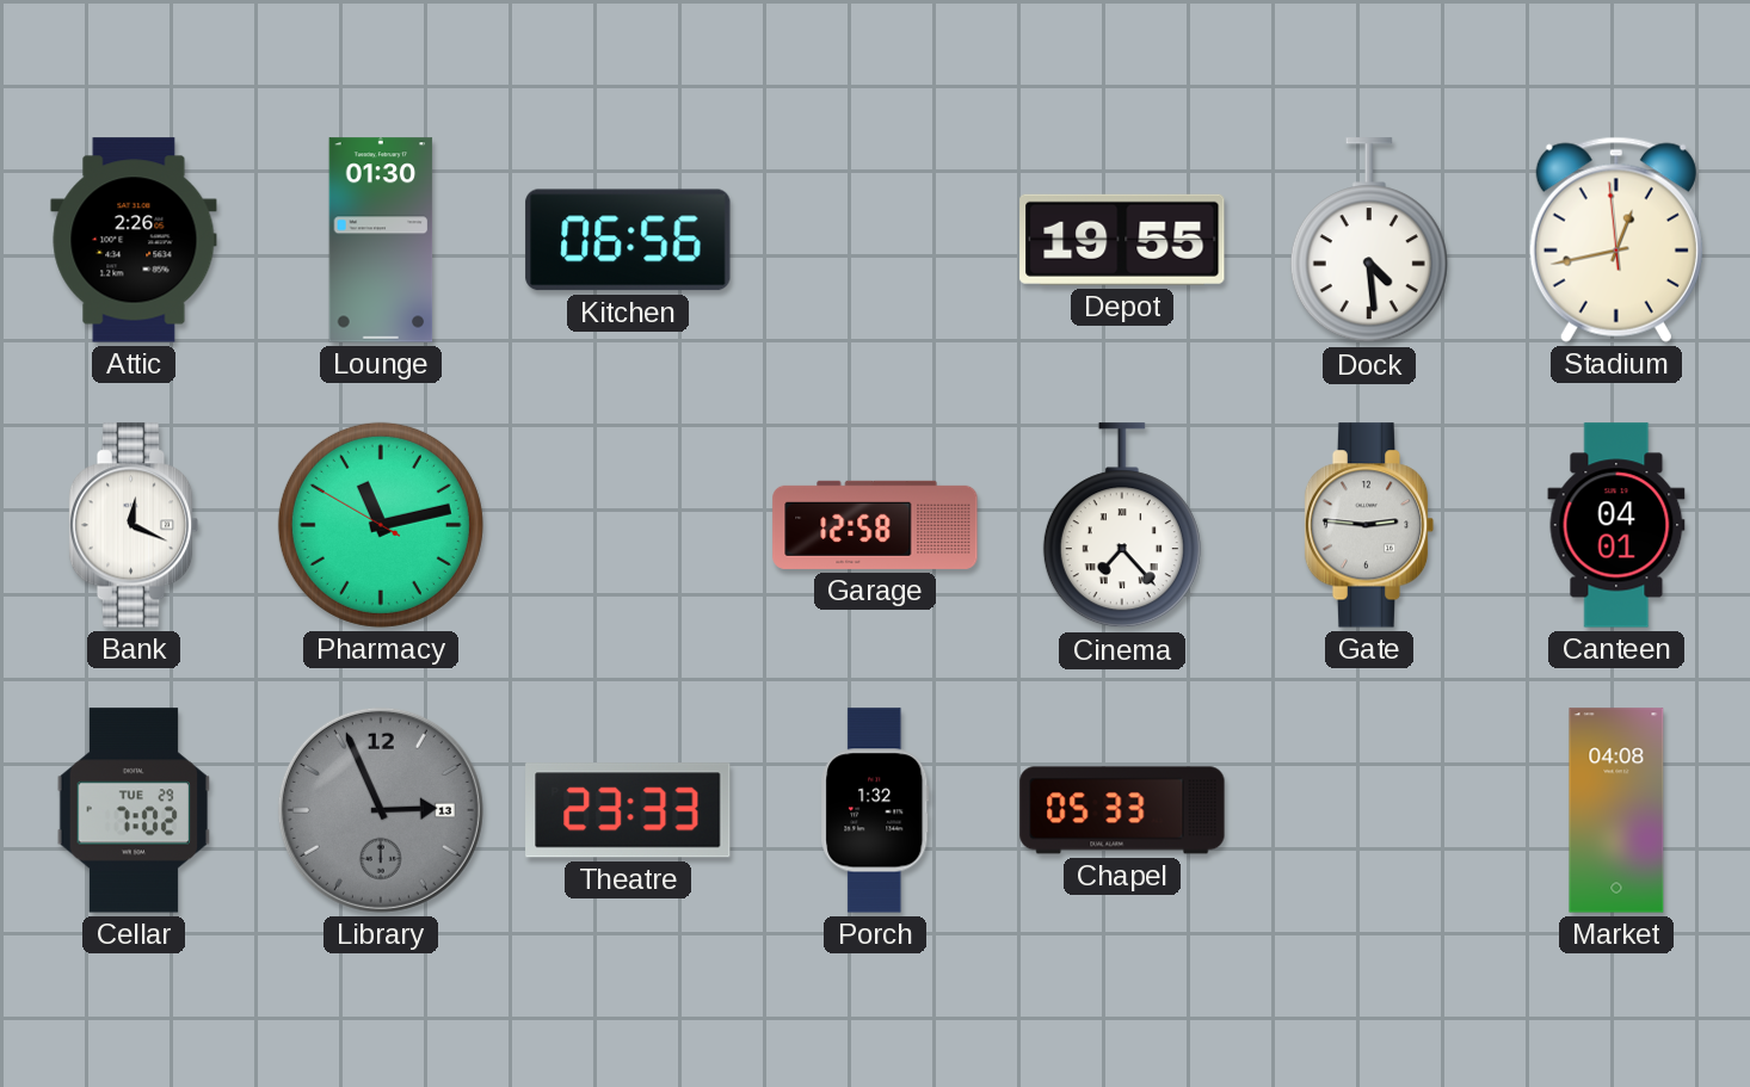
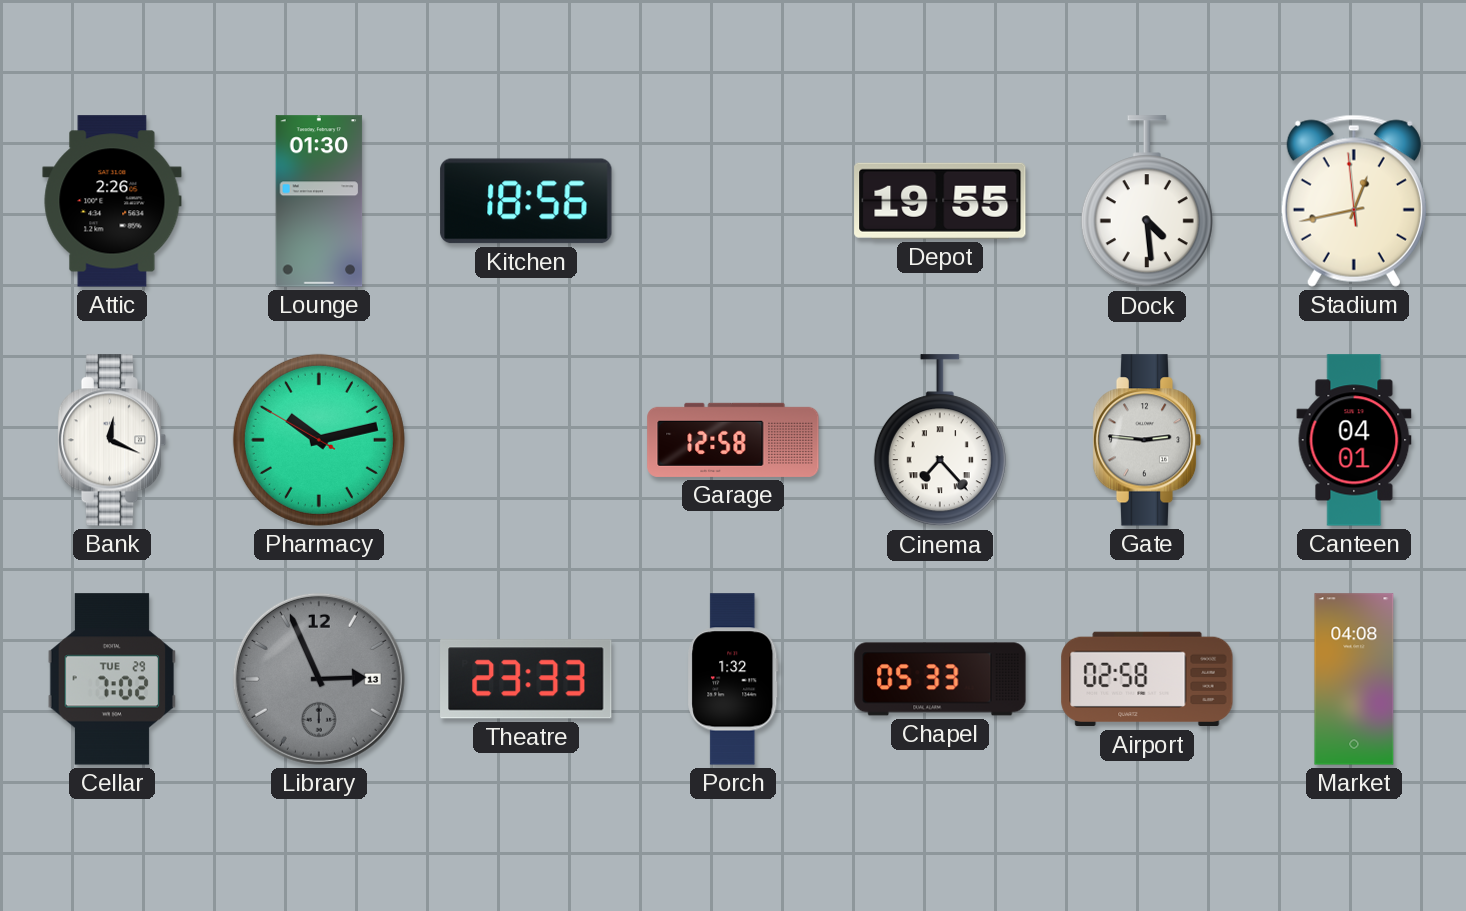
Kitchen: 06:56 -> 18:56 (526, 201)
Pharmacy: 11:12 -> 10:12 (319, 440)
Airport: none -> 02:58 (1147, 679)
